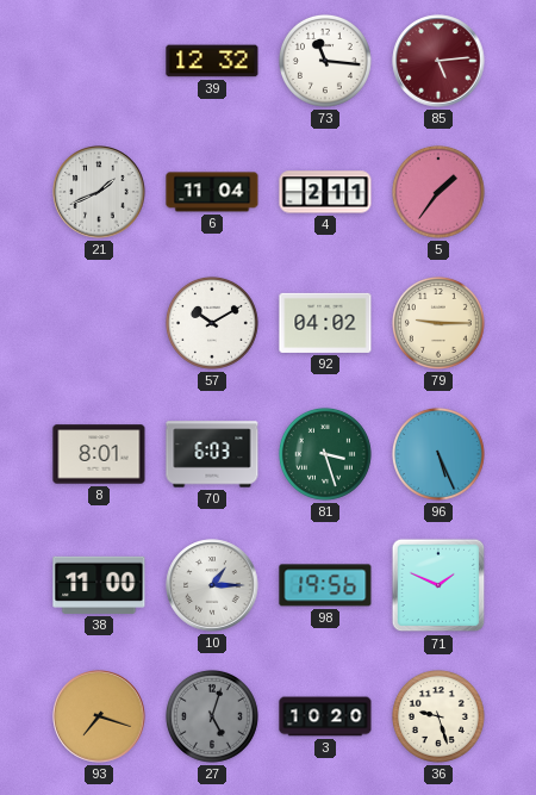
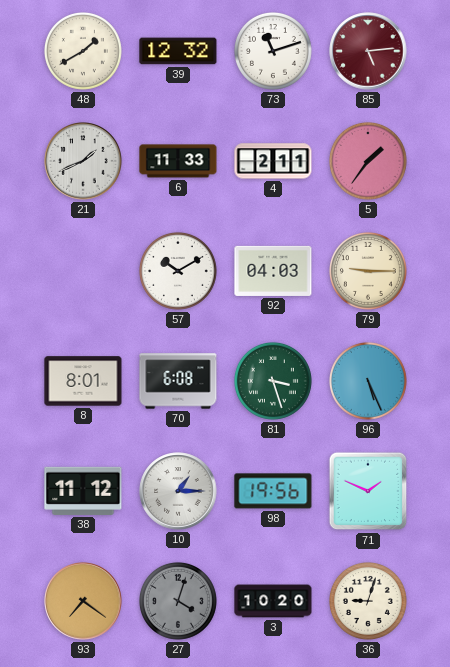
48: none -> 1:40 (83, 51)
73: 11:16 -> 11:12 (273, 51)
6: 11:04 -> 11:33 (178, 161)
92: 04:02 -> 04:03 (273, 271)
70: 6:03 -> 6:08 (178, 381)
38: 11:00 -> 11:12 (83, 491)
93: 7:18 -> 7:21 (83, 601)
27: 5:03 -> 4:03 (178, 601)
36: 9:27 -> 9:03 (368, 601)
